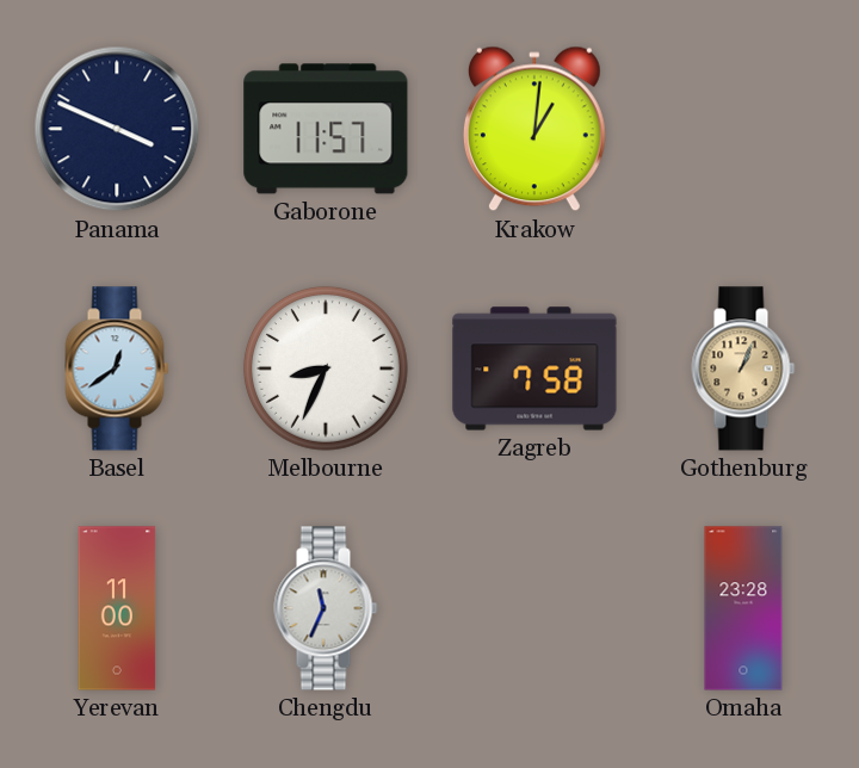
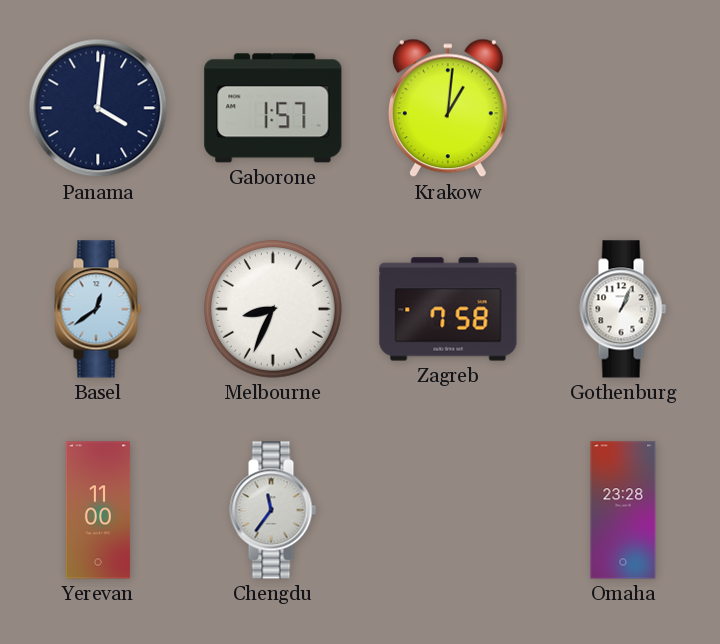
Panama: 3:49 -> 4:01 (98, 108)
Gaborone: 11:57 -> 1:57 (273, 108)
Gothenburg dial: champagne -> white (623, 309)
Chengdu: 11:34 -> 11:36 (273, 510)
